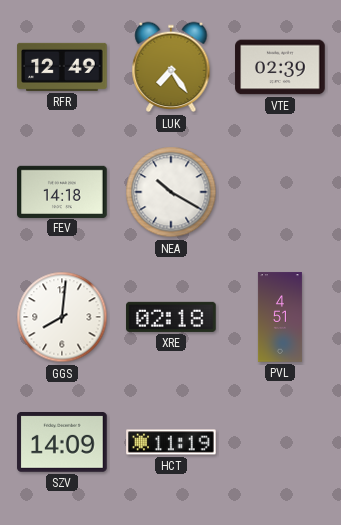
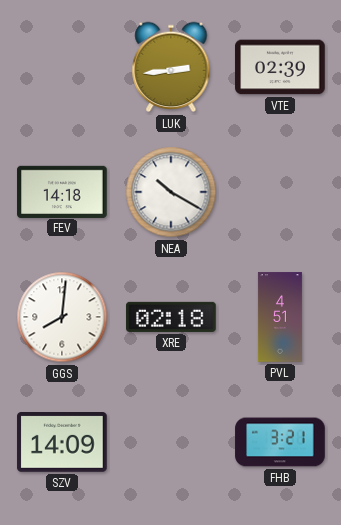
RFR: 12:49 -> none (62, 67)
LUK: 7:24 -> 2:44 (171, 67)
HCT: 11:19 -> none (171, 442)
FHB: none -> 3:21 (280, 442)
